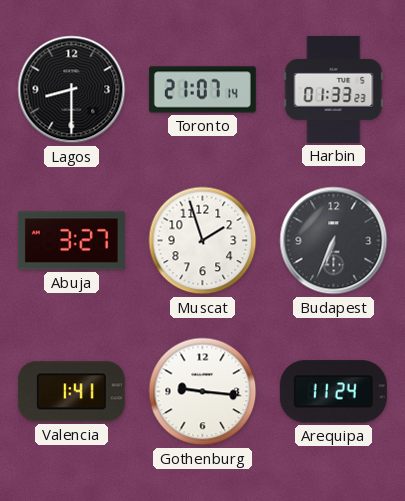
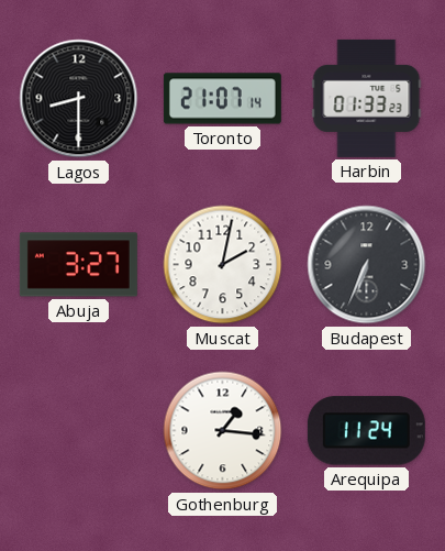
Muscat: 1:57 -> 2:02 (223, 265)
Valencia: 1:41 -> none (71, 392)
Gothenburg: 9:16 -> 1:16 (223, 431)
